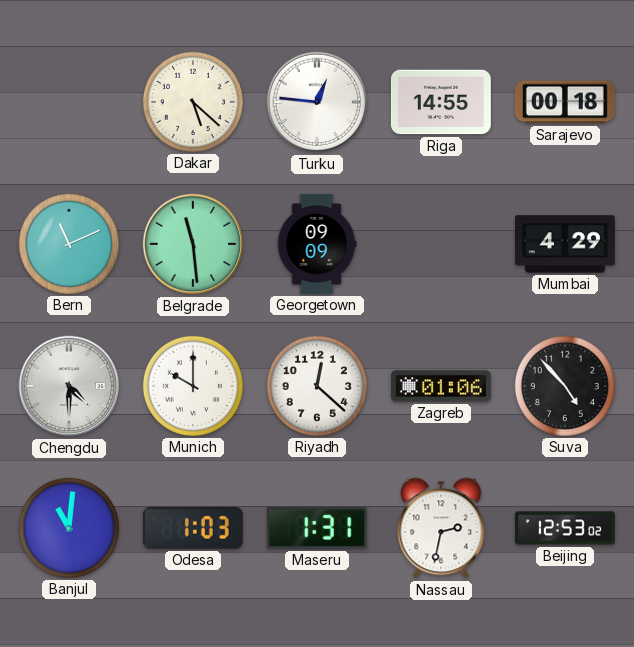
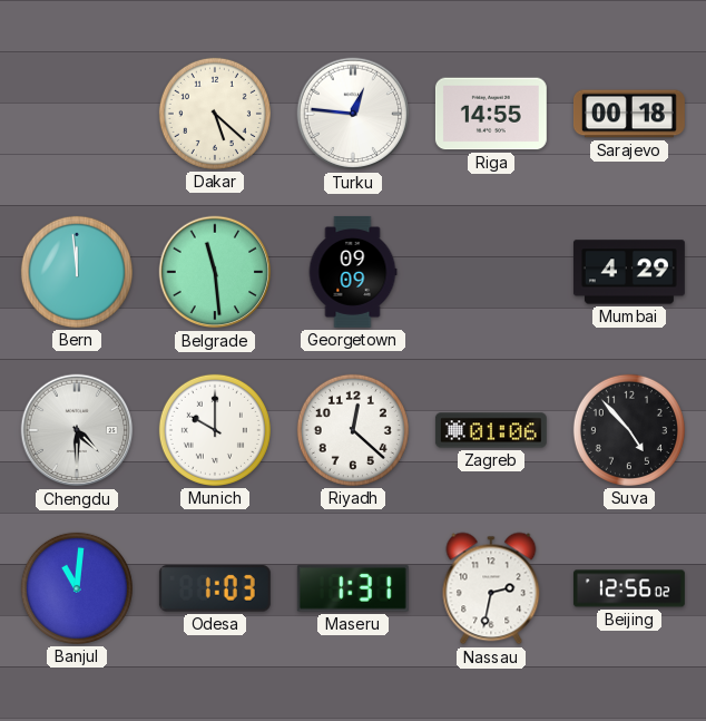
Bern: 11:11 -> 11:59 (77, 272)
Beijing: 12:53 -> 12:56 (629, 588)
